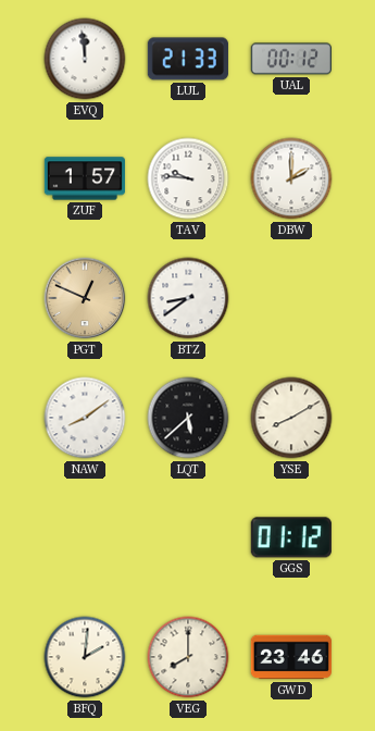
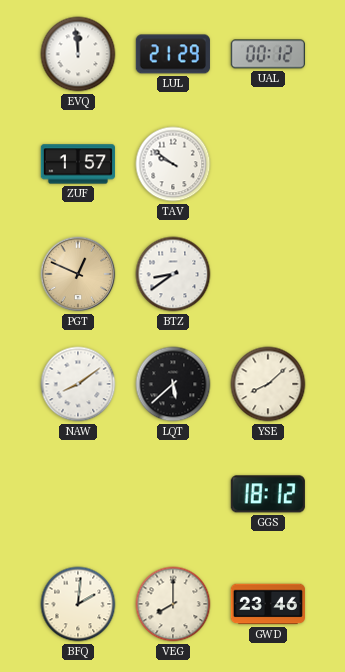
LUL: 21:33 -> 21:29 (173, 54)
TAV: 9:46 -> 9:51 (173, 164)
DBW: 2:00 -> none (291, 178)
YSE: 8:10 -> 8:08 (268, 384)
GGS: 01:12 -> 18:12 (268, 494)
